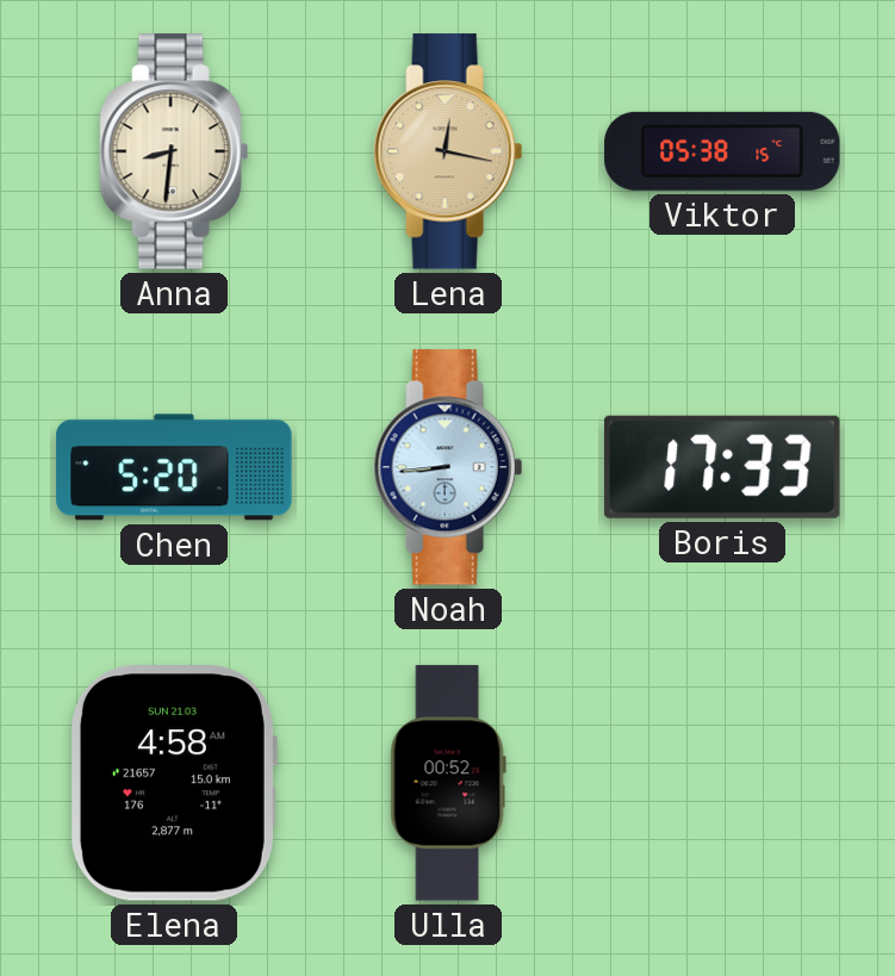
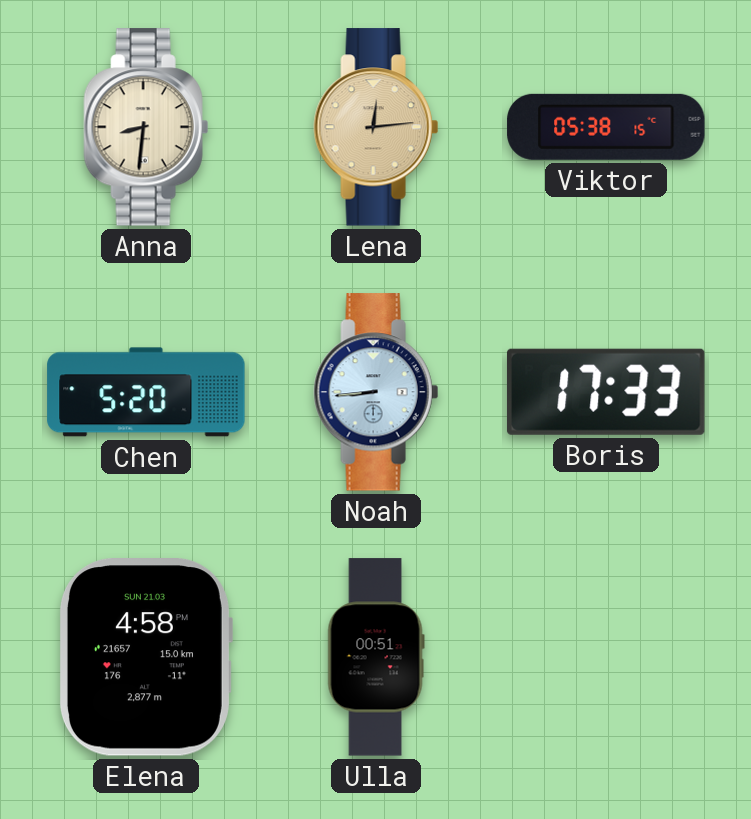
Lena: 12:17 -> 12:14 (376, 127)
Elena: 4:58 AM -> 4:58 PM (145, 658)
Ulla: 00:52 -> 00:51 (376, 657)
